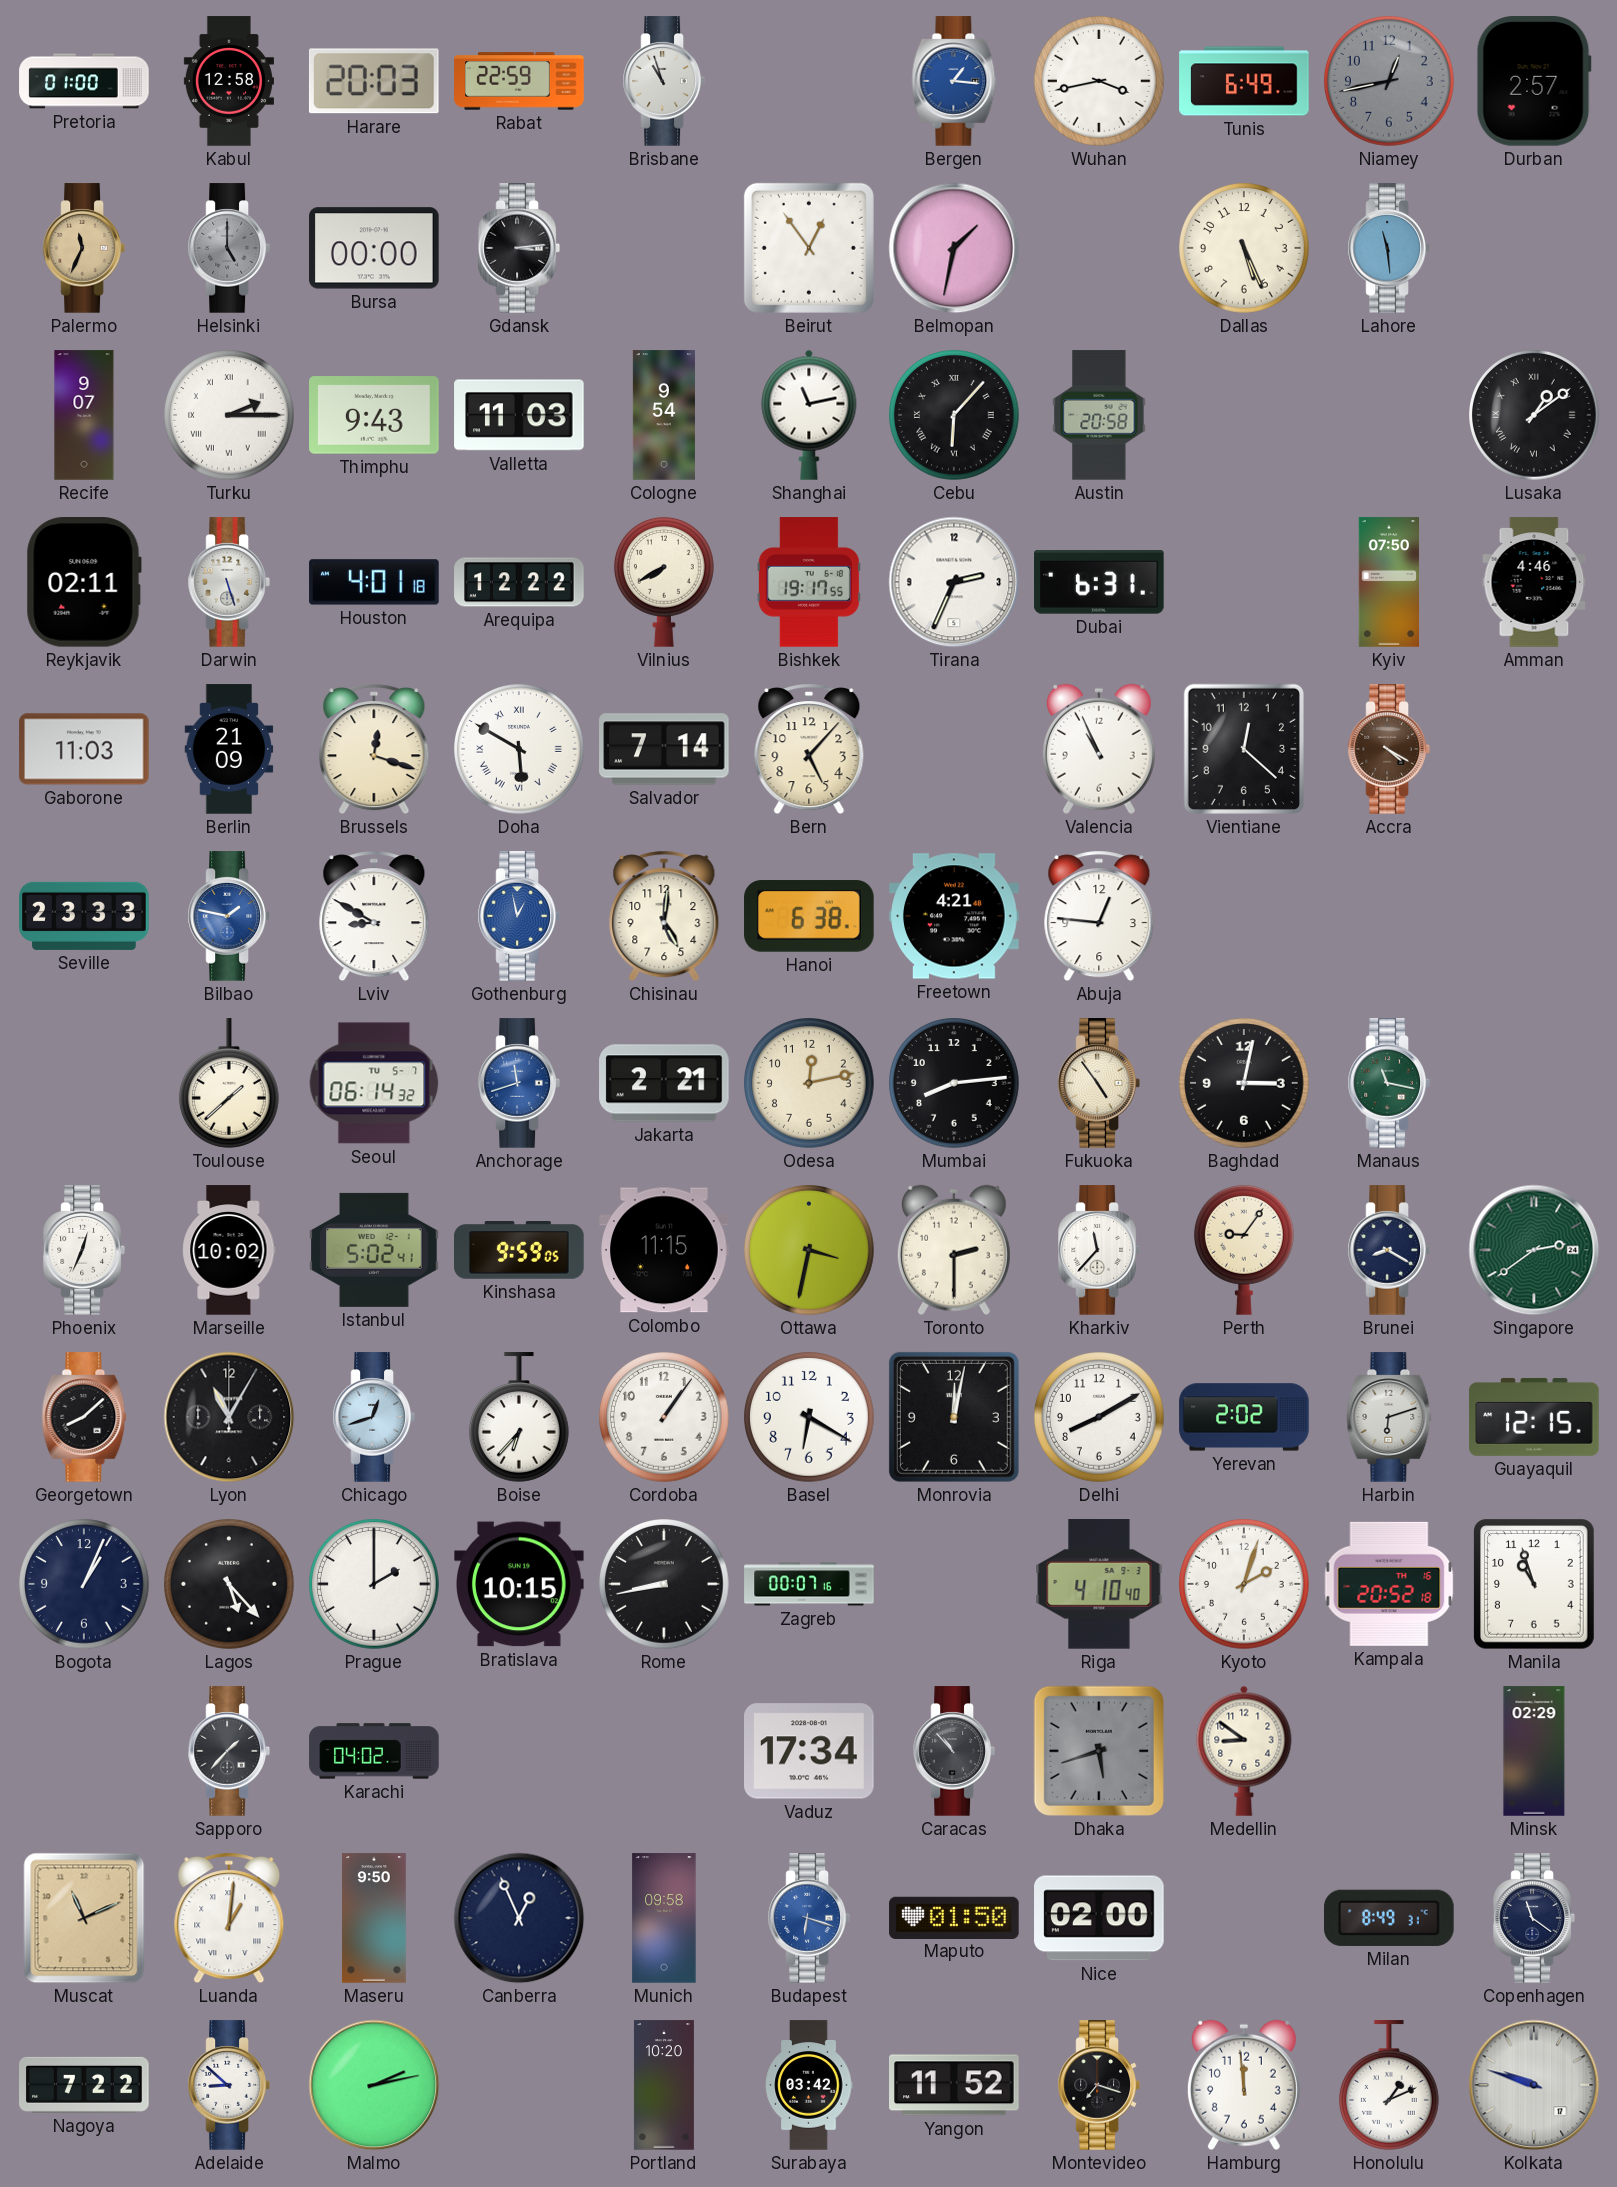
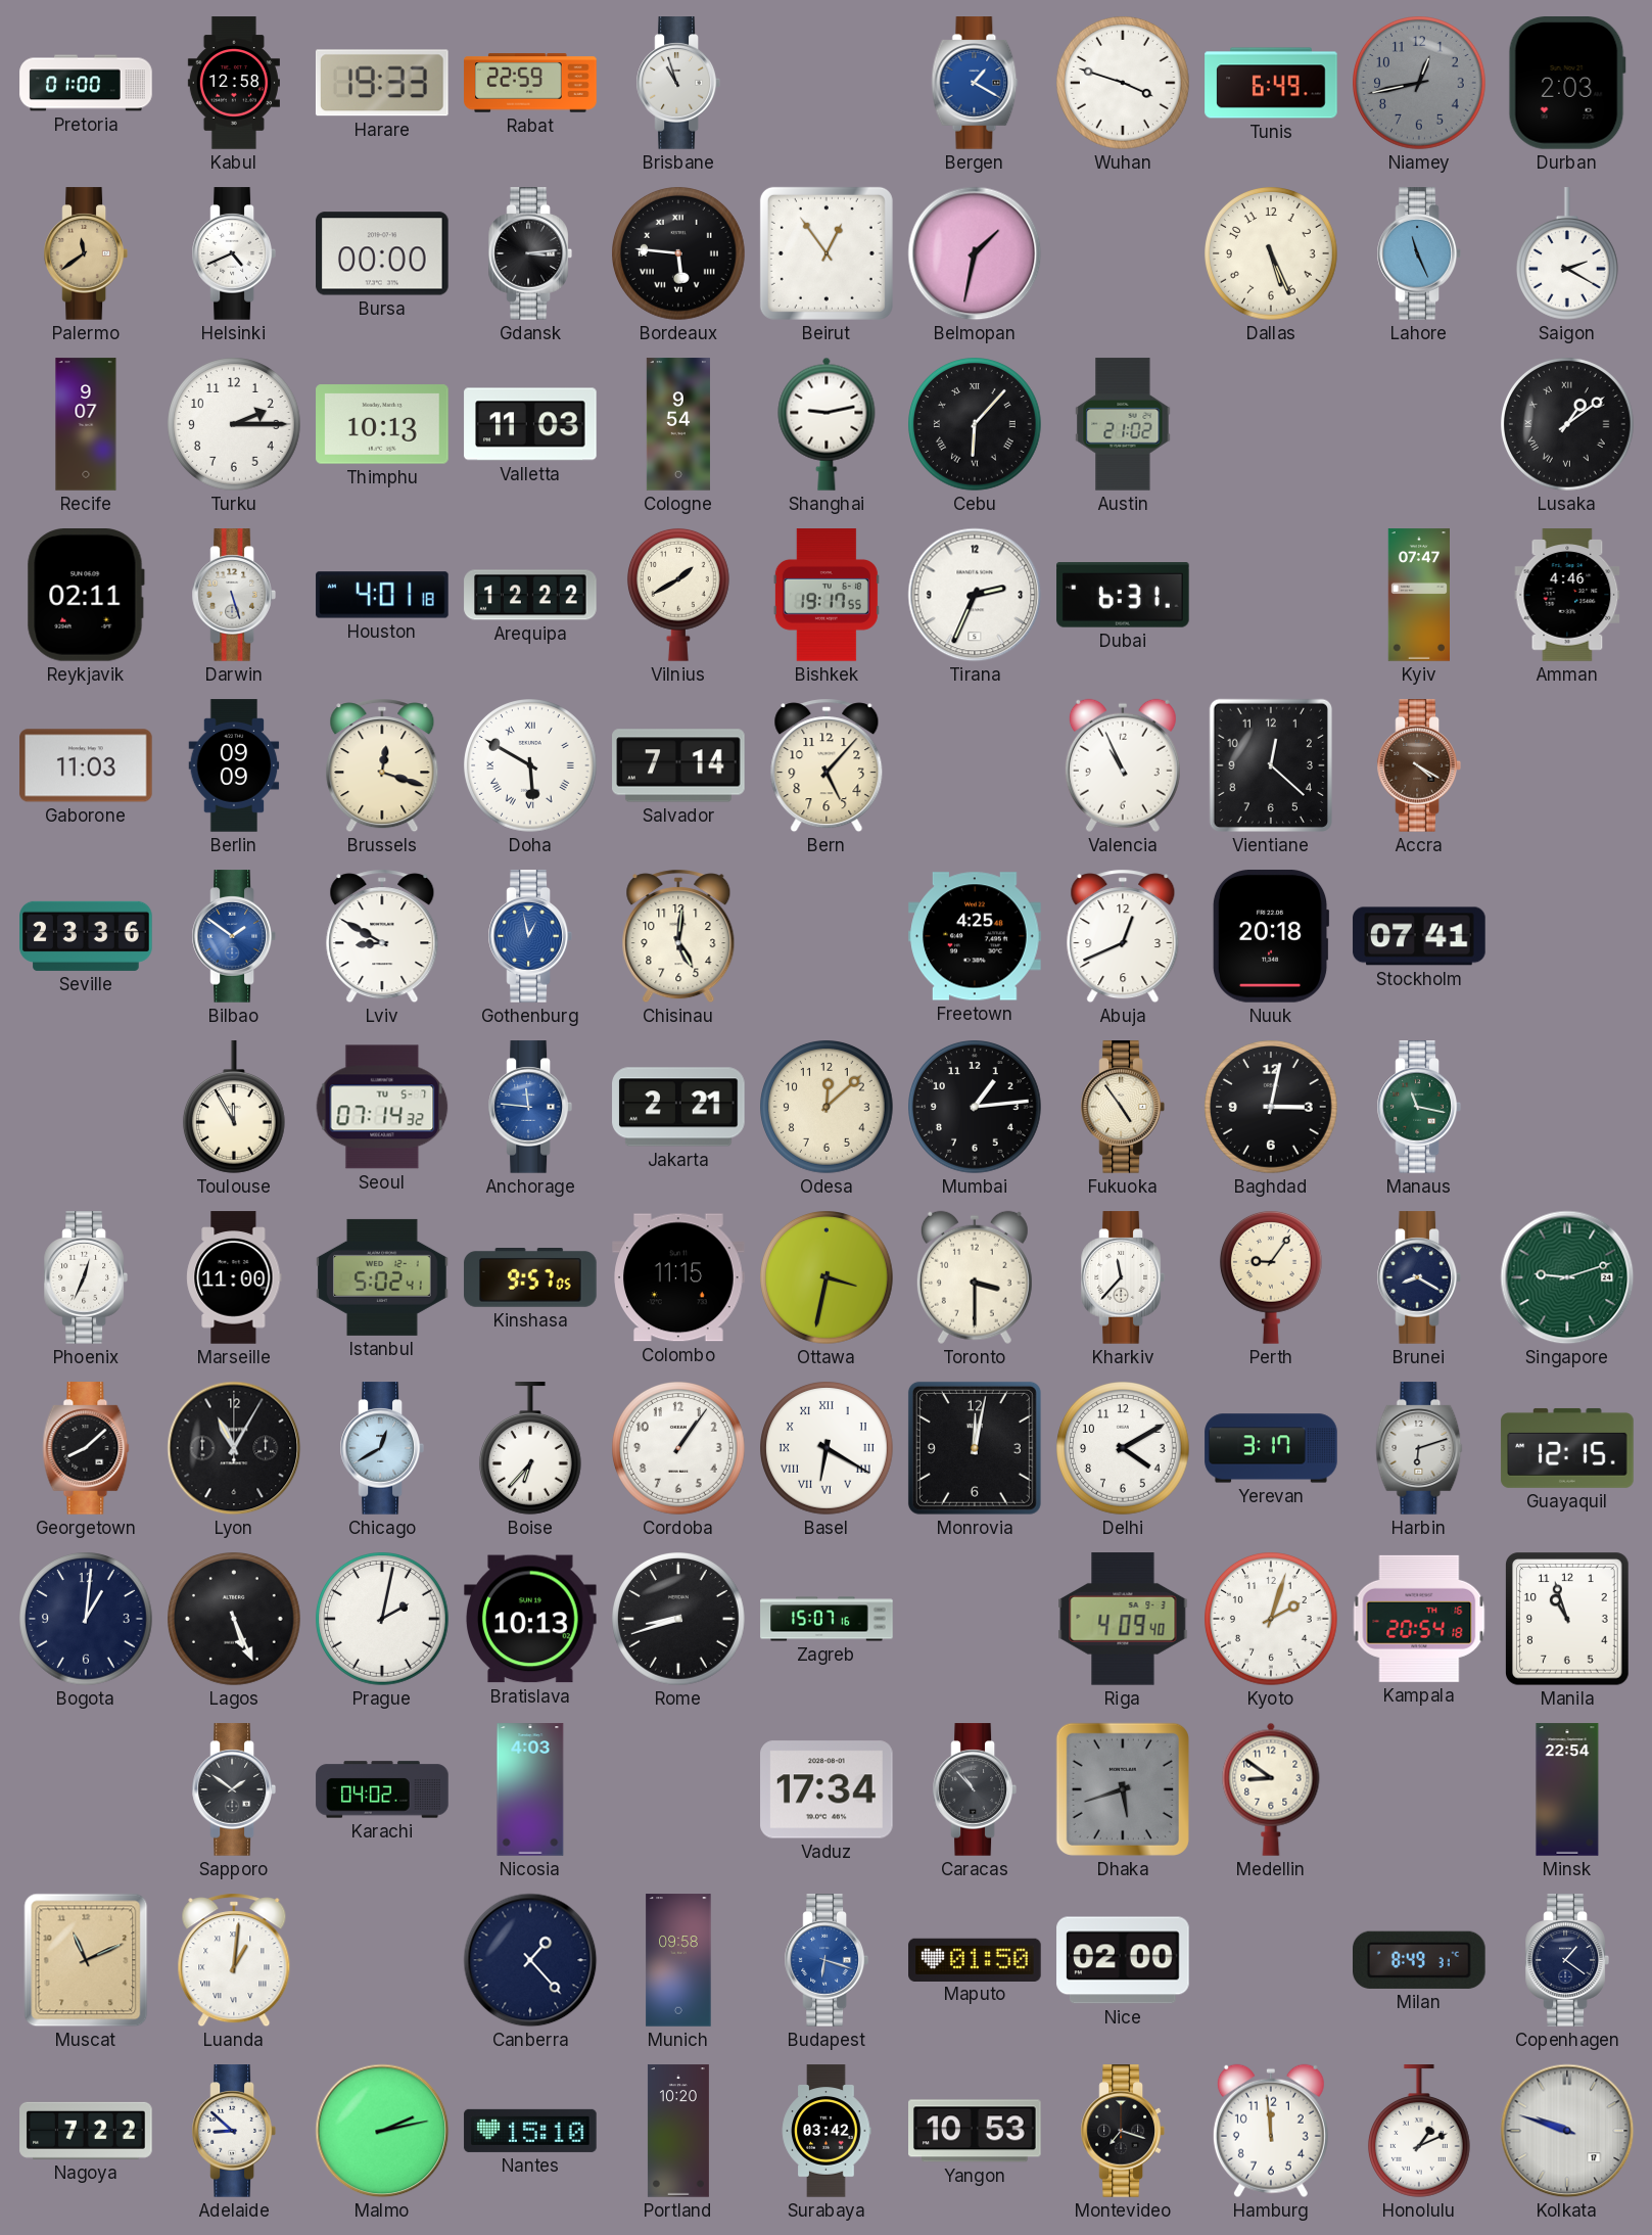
Harare: 20:03 -> 19:33 (382, 83)
Bergen: 1:16 -> 1:20 (975, 83)
Wuhan: 3:43 -> 3:48 (1124, 84)
Durban: 2:57 -> 2:03 (1567, 84)
Palermo: 11:34 -> 11:39 (86, 253)
Helsinki: 5:00 -> 4:41 (234, 253)
Helsinki dial: grey -> white (234, 253)
Bordeaux: none -> 5:46 (679, 254)
Lahore: 11:29 -> 11:26 (1419, 253)
Saigon: none -> 2:20 (1567, 253)
Turku numerals: Roman -> Arabic (235, 425)
Thimphu: 9:43 -> 10:13 (382, 424)
Shanghai: 11:13 -> 9:13 (827, 424)
Austin: 20:58 -> 21:02 (1123, 424)
Vilnius: 7:40 -> 1:40 (678, 595)
Kyiv: 07:50 -> 07:47 (1418, 595)
Berlin: 21:09 -> 09:09 (234, 765)
Seville: 23:33 -> 23:36 (86, 936)
Bilbao: 1:47 -> 1:51 (234, 936)
Hanoi: 6:38 -> none (809, 916)
Freetown: 4:21 -> 4:25 (975, 936)
Abuja: 12:46 -> 12:41 (1123, 936)
Nuuk: none -> 20:18 (1271, 937)
Stockholm: none -> 07:41 (1419, 936)
Toulouse: 1:38 -> 11:55 (234, 1107)
Seoul: 06:14 -> 07:14 (382, 1107)
Anchorage: 11:42 -> 11:46 (530, 1107)
Odesa: 12:13 -> 12:08 (828, 1108)
Mumbai: 8:14 -> 1:14 (976, 1108)
Marseille: 10:02 -> 11:00 (234, 1277)
Kinshasa: 9:59 -> 9:57 (530, 1278)
Toronto: 2:30 -> 3:30 (975, 1277)
Singapore: 2:39 -> 9:12 (1567, 1277)
Chicago: 12:42 -> 12:40 (382, 1448)
Basel numerals: Arabic -> Roman (828, 1449)
Delhi: 8:10 -> 4:10 (1124, 1449)
Yerevan: 2:02 -> 3:17 (1271, 1448)
Bogota: 1:04 -> 1:01 (87, 1620)
Lagos: 5:23 -> 5:26 (235, 1620)
Prague: 2:00 -> 2:02 (383, 1620)
Bratislava: 10:15 -> 10:13 (530, 1619)
Rome: 8:43 -> 8:42 (679, 1620)
Zagreb: 00:07 -> 15:07 (827, 1619)
Riga: 4:10 -> 4:09 (1123, 1619)
Kampala: 20:52 -> 20:54 (1419, 1619)
Sapporo: 1:37 -> 1:51 (234, 1789)
Nicosia: none -> 4:03 (530, 1789)
Minsk: 02:29 -> 22:54 (1567, 1789)
Maseru: 9:50 -> none (374, 1918)
Canberra: 12:56 -> 1:23 (530, 1960)
Copenhagen: 11:21 -> 1:21 (1567, 1960)
Nantes: none -> 15:10 (530, 2131)
Yangon: 11:52 -> 10:53 (975, 2131)
